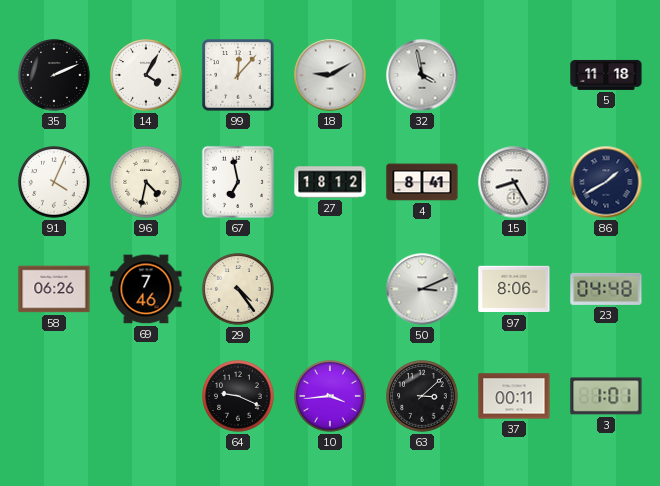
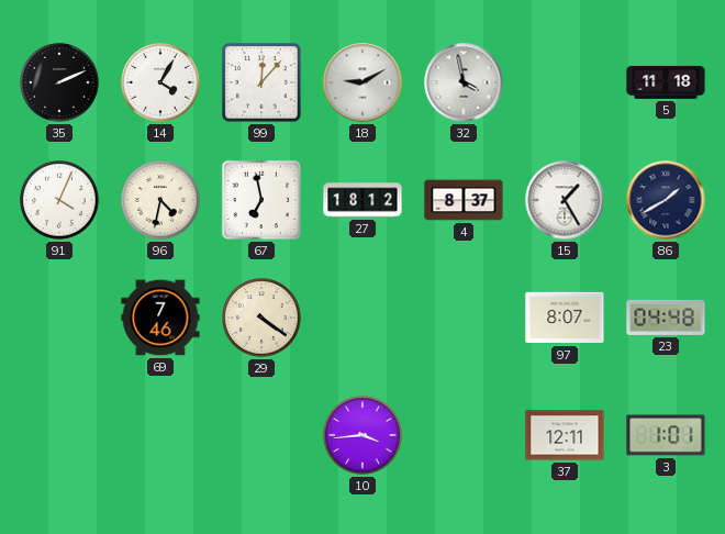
4: 8:41 -> 8:37 (464, 200)
15: 8:25 -> 1:25 (565, 200)
58: 06:26 -> none (54, 289)
29: 4:24 -> 4:21 (261, 318)
50: 3:11 -> none (422, 289)
97: 8:06 -> 8:07 (565, 318)
64: 9:19 -> none (238, 396)
63: 3:08 -> none (422, 396)
37: 00:11 -> 12:11 (565, 435)
